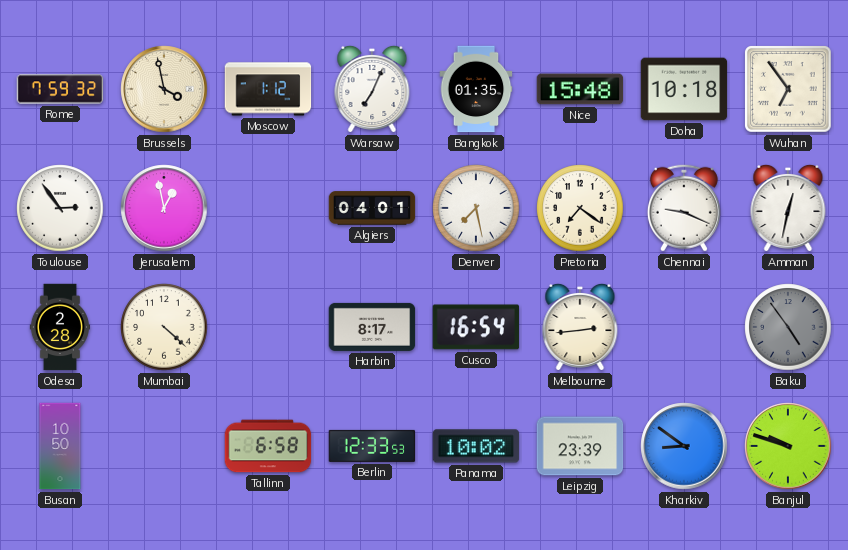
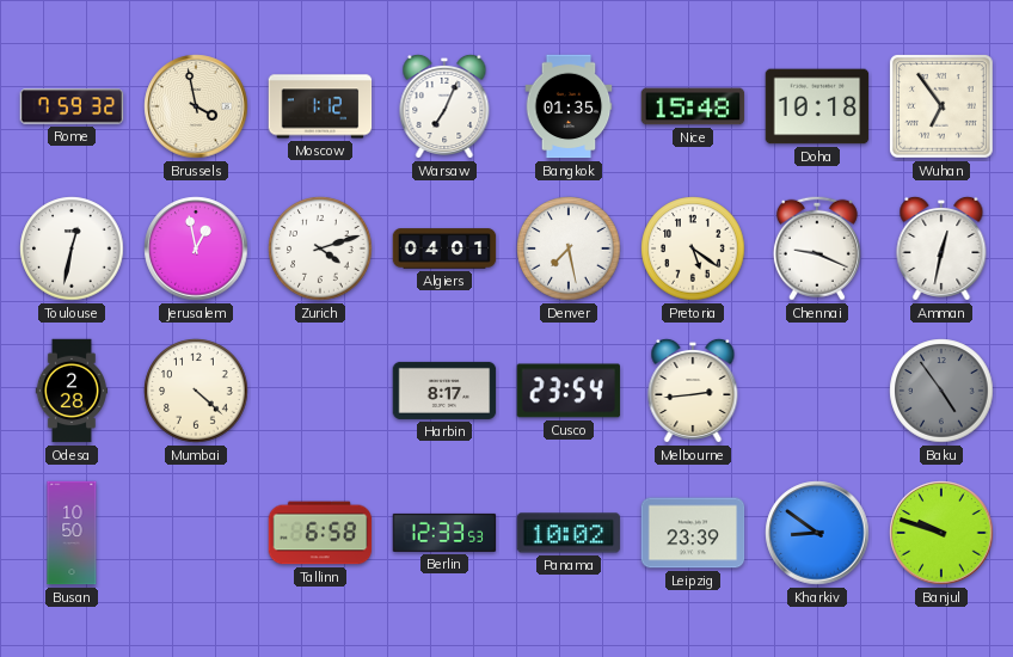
Toulouse: 2:54 -> 12:32 (72, 248)
Zurich: none -> 4:12 (320, 248)
Pretoria: 7:21 -> 5:21 (693, 248)
Cusco: 16:54 -> 23:54 (569, 391)
